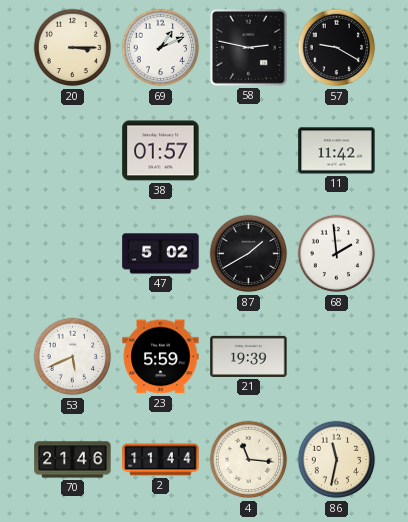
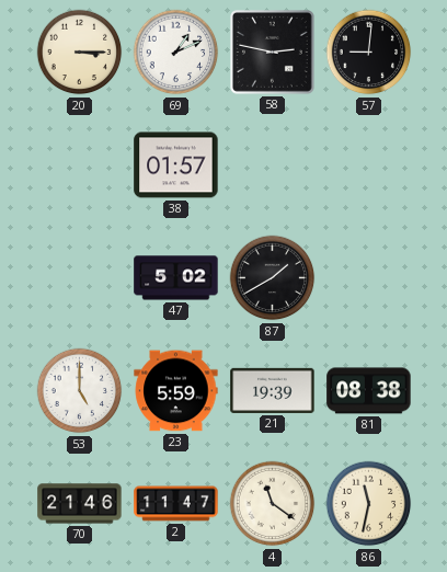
57: 9:20 -> 9:01 (369, 53)
11: 11:42 -> none (337, 151)
68: 1:59 -> none (337, 254)
53: 5:41 -> 5:00 (80, 391)
81: none -> 08:38 (369, 391)
2: 11:44 -> 11:47 (176, 504)
4: 11:16 -> 11:21 (273, 504)
